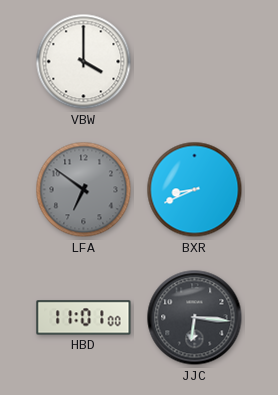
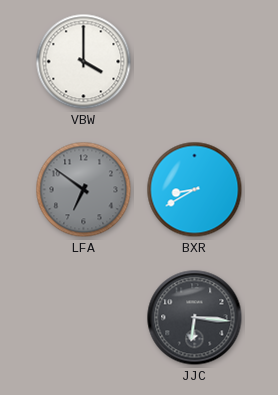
BXR: 8:41 -> 8:40 (195, 190)
HBD: 11:01 -> none (84, 318)
